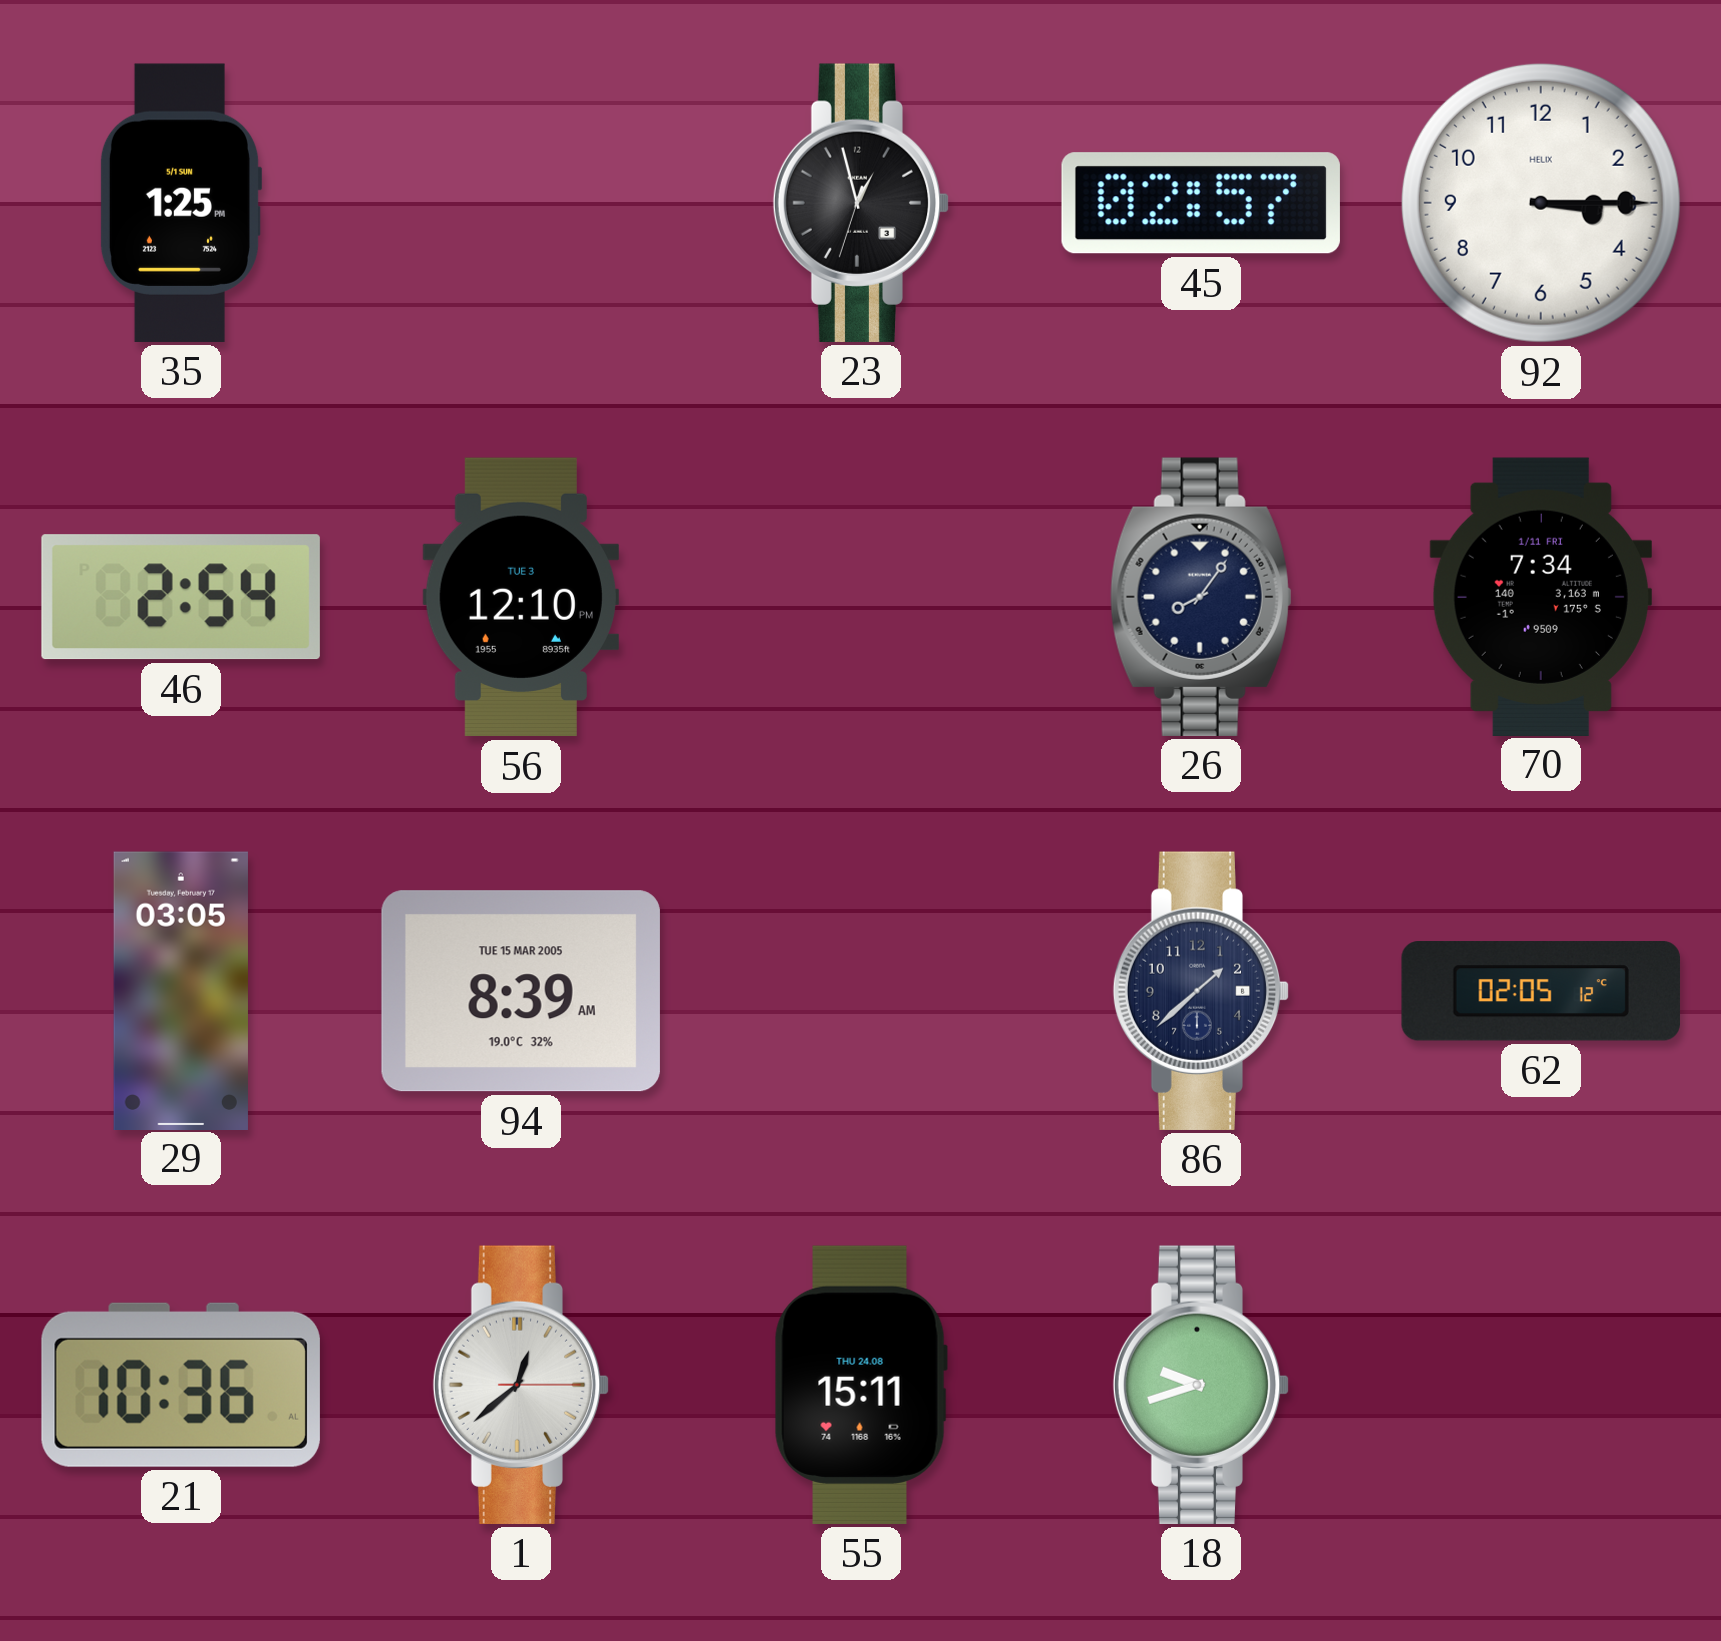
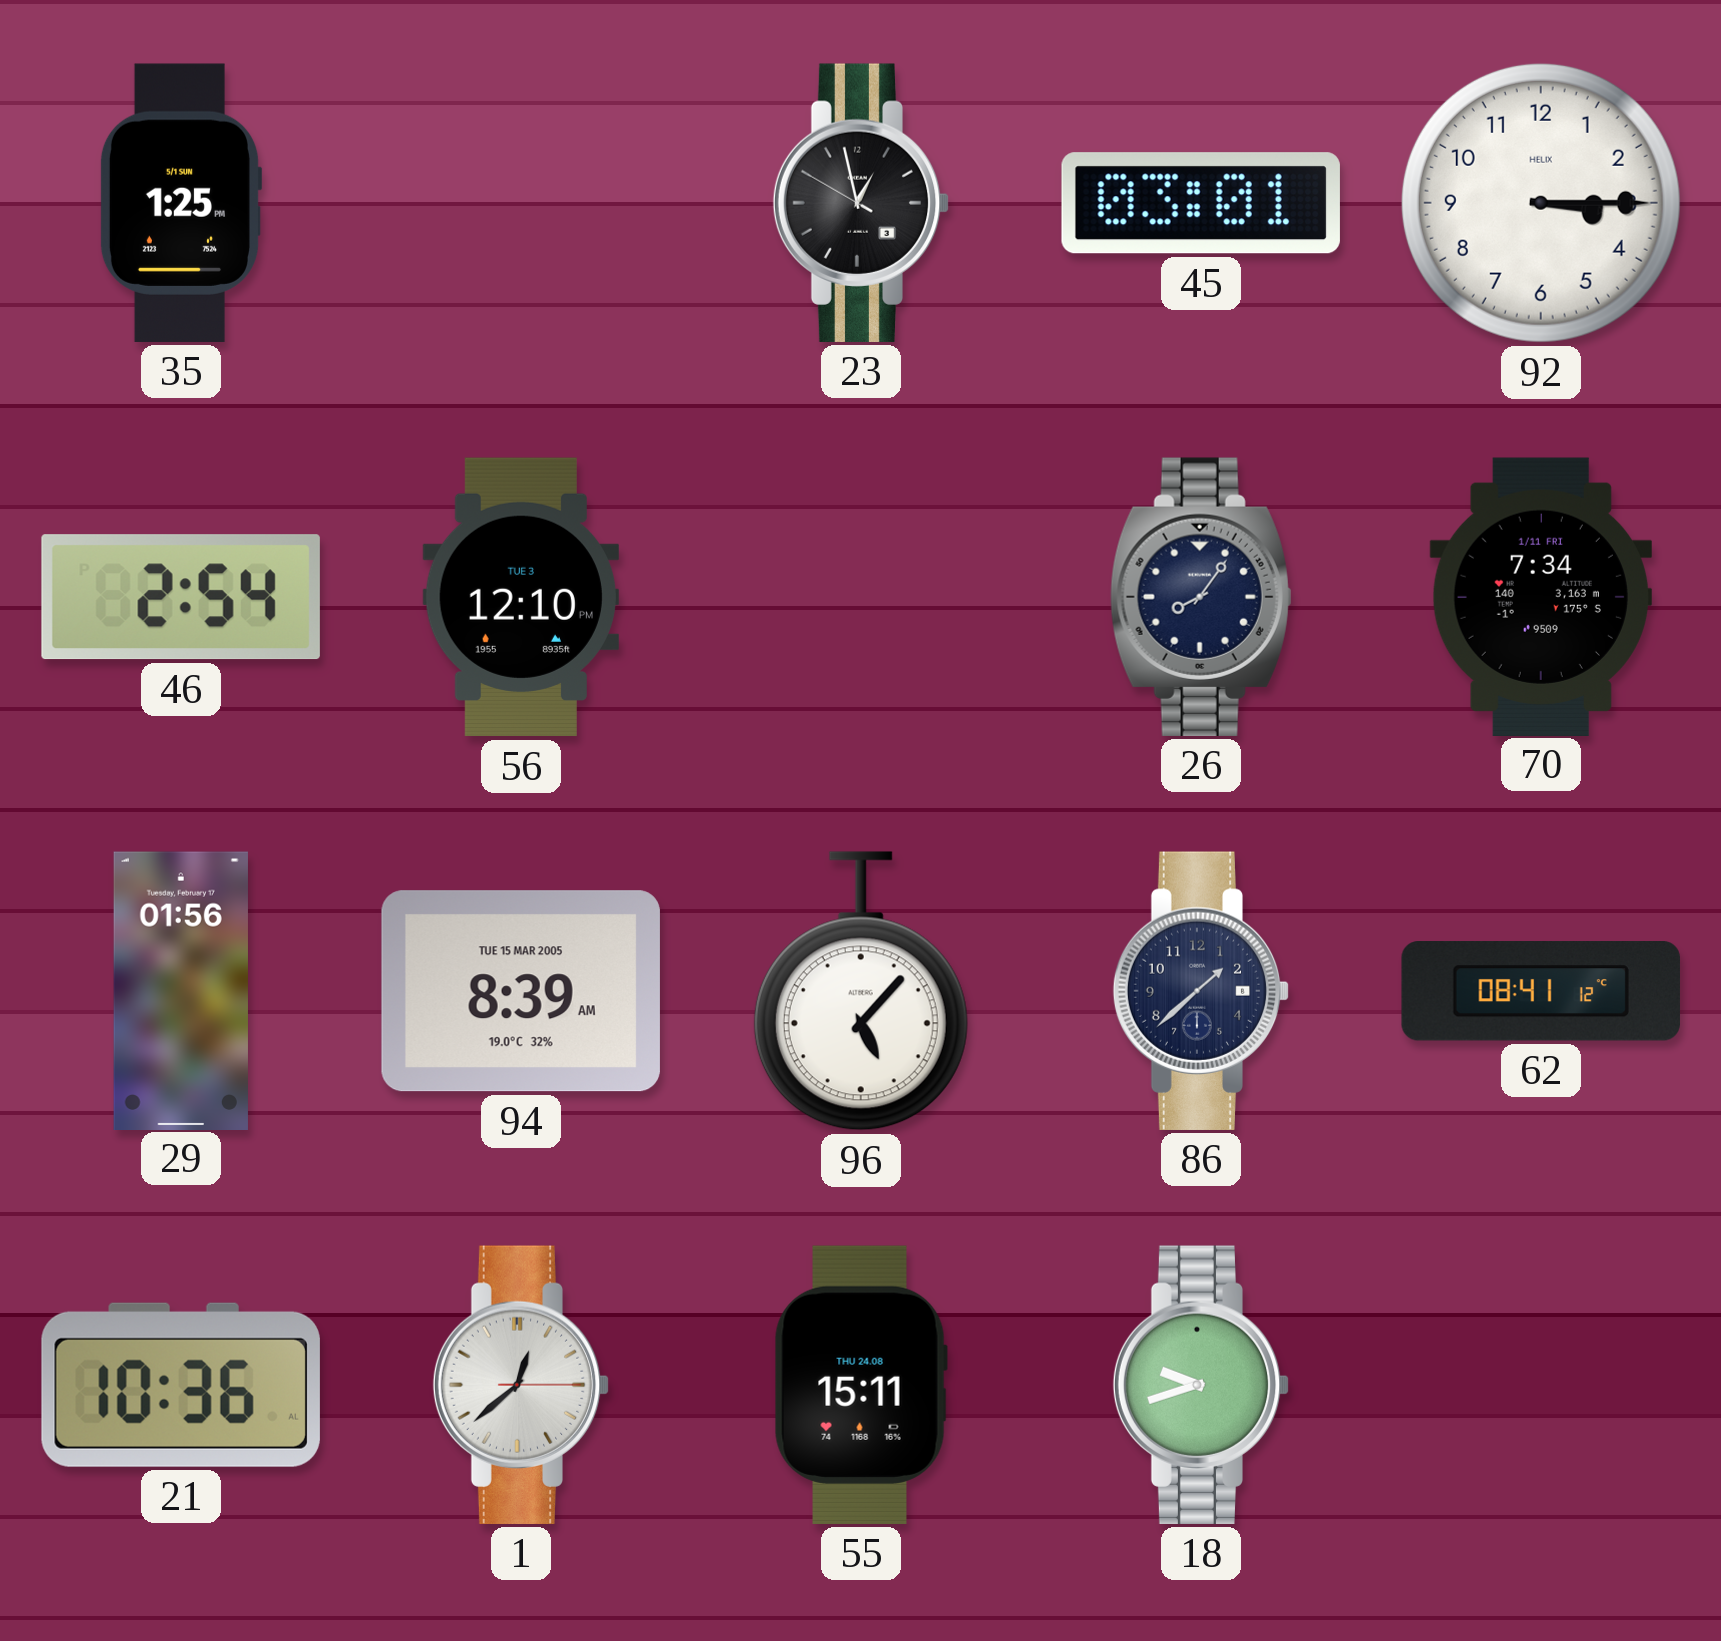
23: 12:57:33 -> 12:57:50 (861, 203)
45: 02:57 -> 03:01 (1201, 203)
29: 03:05 -> 01:56 (181, 990)
96: none -> 5:07 (861, 991)
62: 02:05 -> 08:41 (1541, 991)
